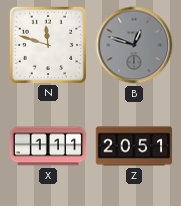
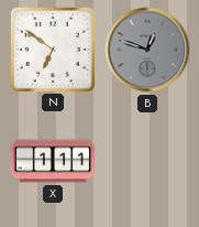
N: 11:48 -> 6:51 (52, 48)
Z: 20:51 -> none (134, 146)
